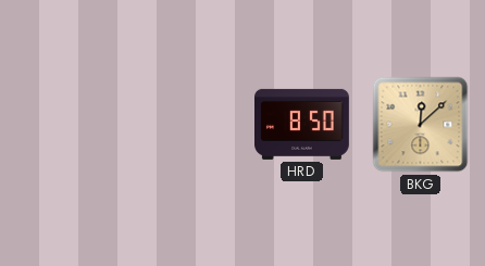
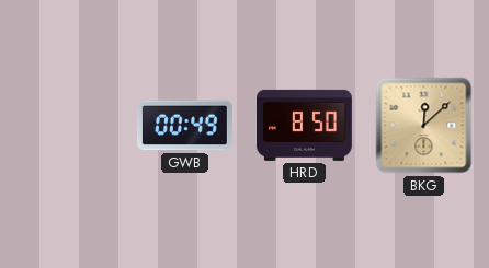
GWB: none -> 00:49 (184, 126)
